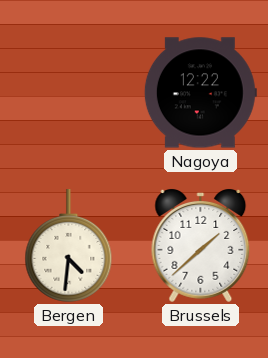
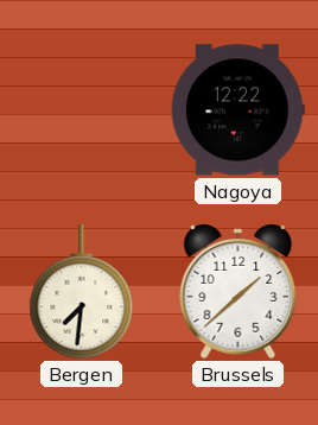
Bergen: 4:31 -> 7:31 (82, 292)
